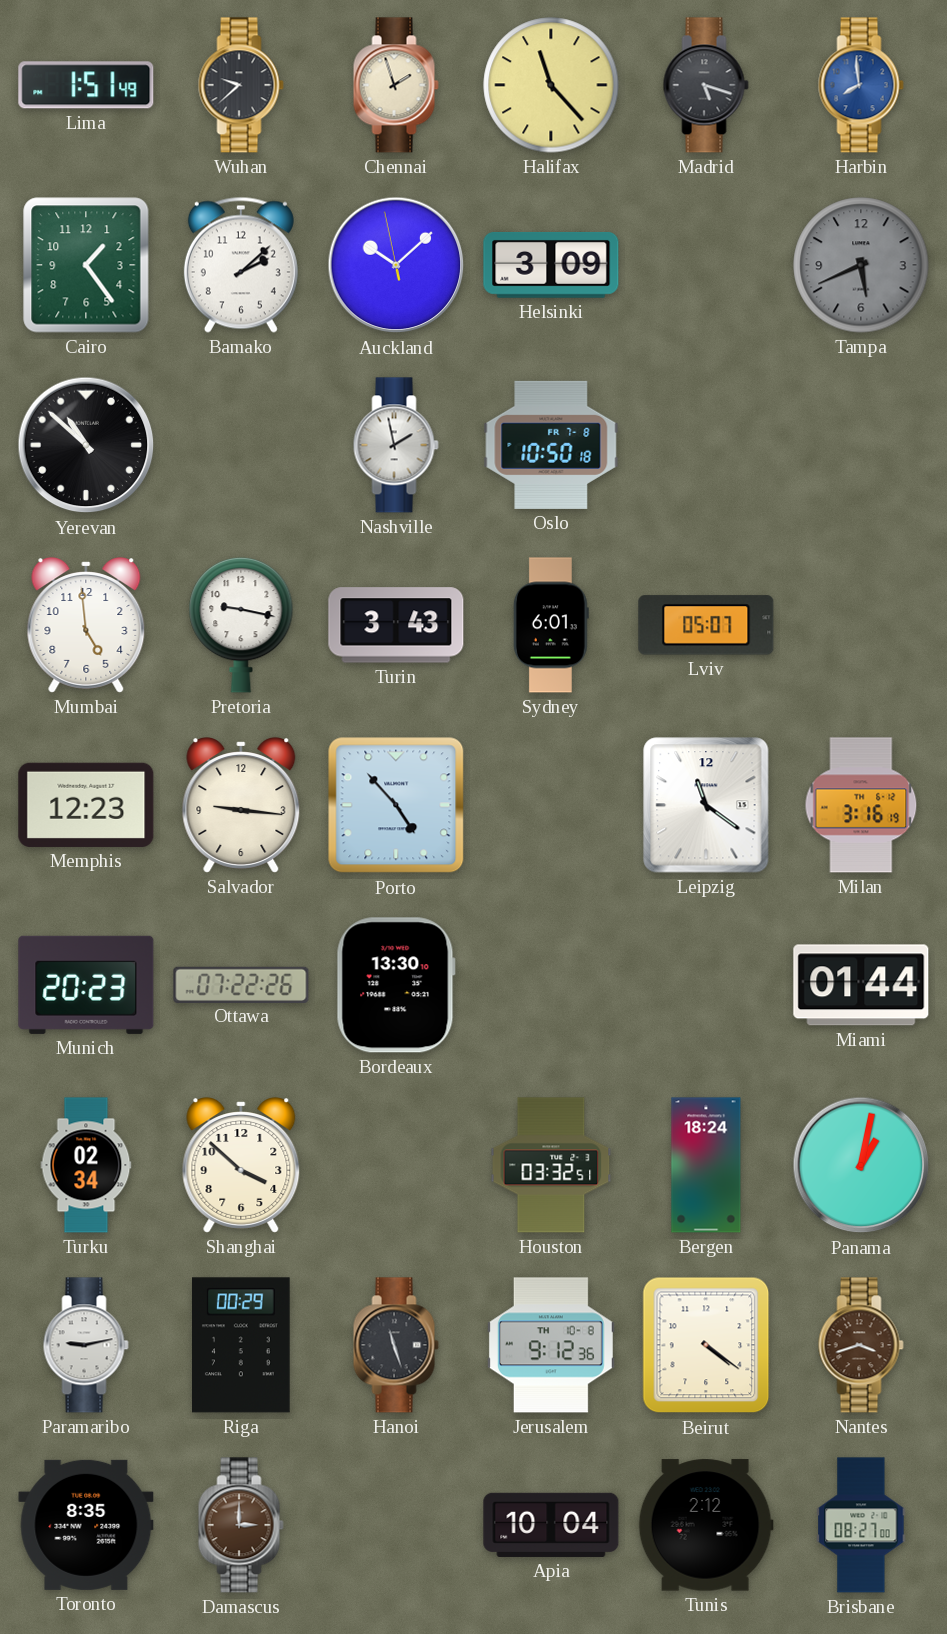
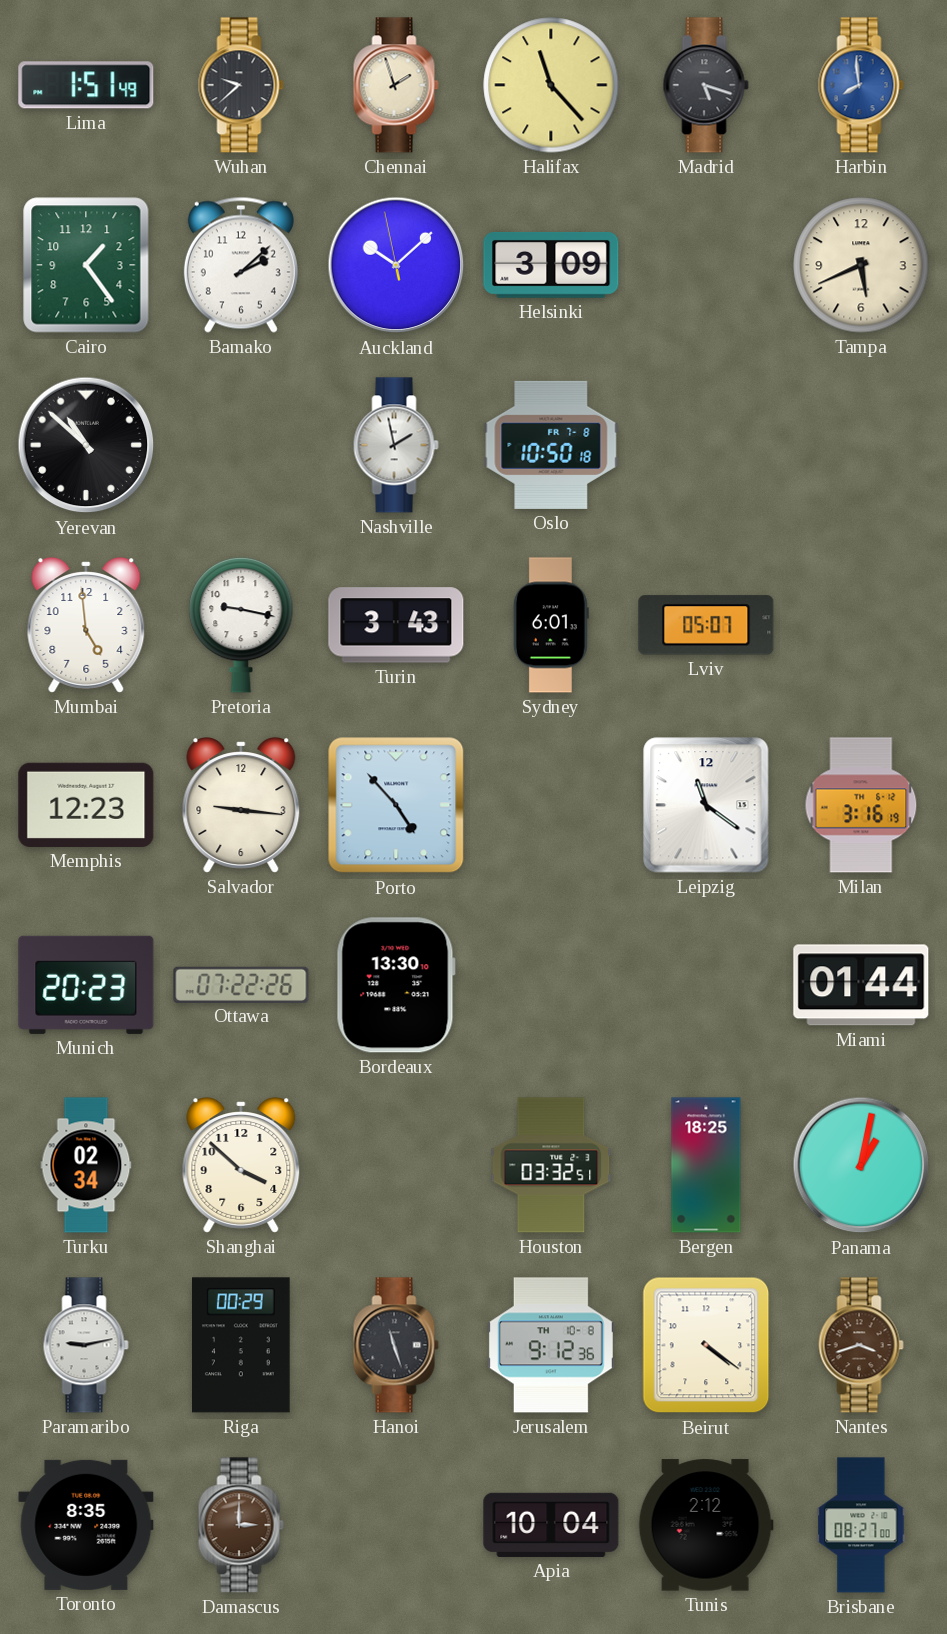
Tampa dial: grey -> cream (861, 265)
Bergen: 18:24 -> 18:25 (706, 1165)
